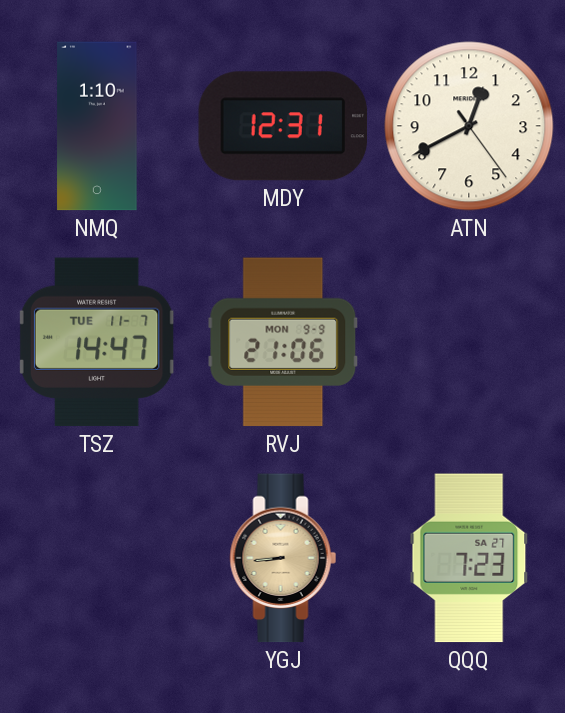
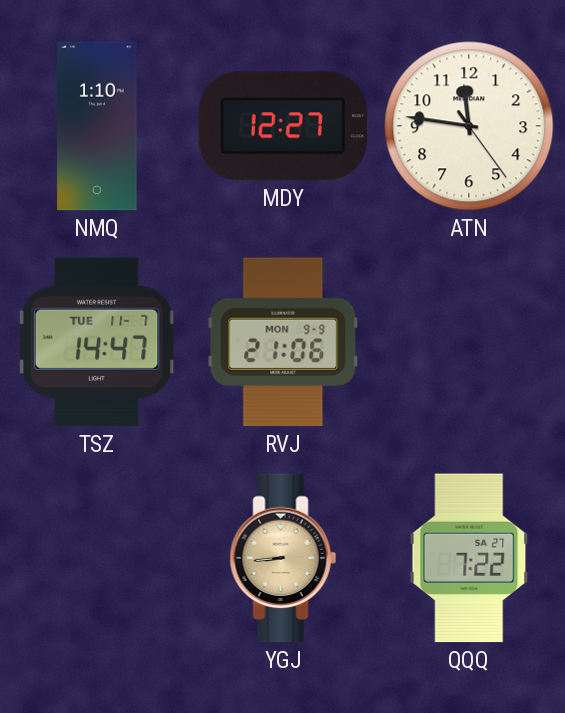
MDY: 12:31 -> 12:27 (283, 126)
ATN: 12:40 -> 11:46 (469, 126)
QQQ: 7:23 -> 7:22 (469, 558)
